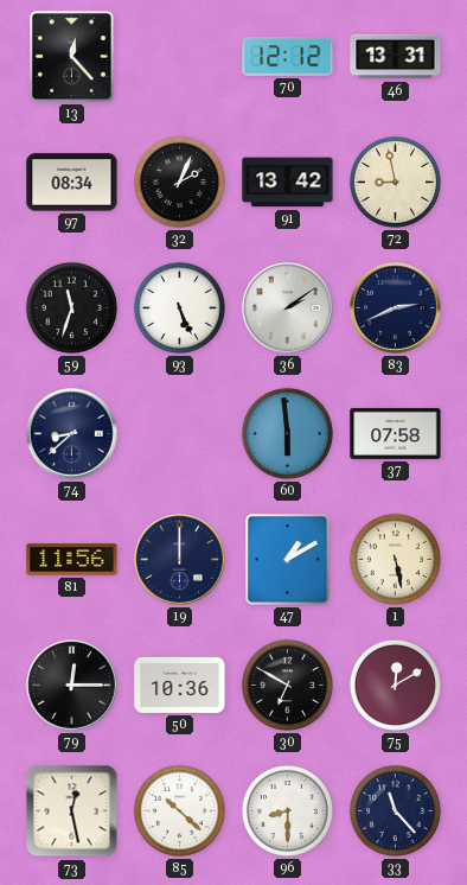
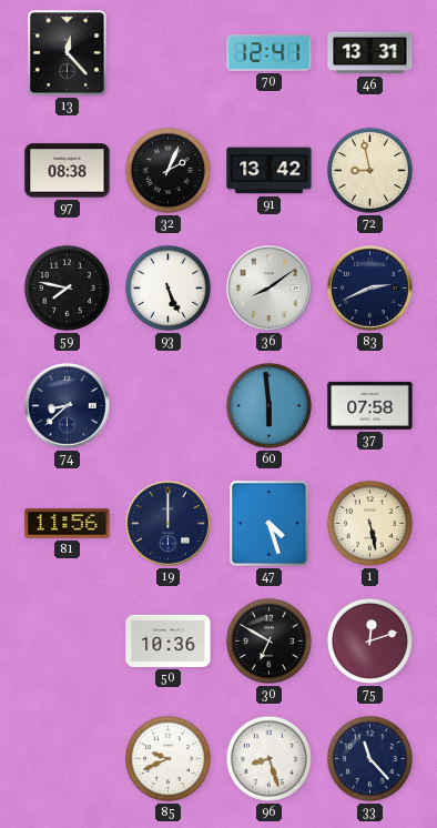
70: 12:12 -> 12:41 (270, 53)
97: 08:34 -> 08:38 (68, 171)
59: 11:33 -> 7:47 (67, 287)
36: 2:09 -> 8:09 (270, 289)
47: 1:10 -> 4:27 (270, 524)
79: 12:15 -> none (72, 686)
75: 12:10 -> 12:12 (369, 640)
73: 12:28 -> none (72, 811)
85: 10:22 -> 9:41 (167, 758)
96: 8:30 -> 8:27 (268, 758)
